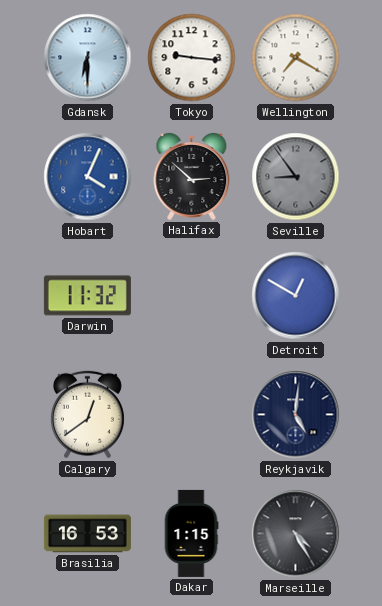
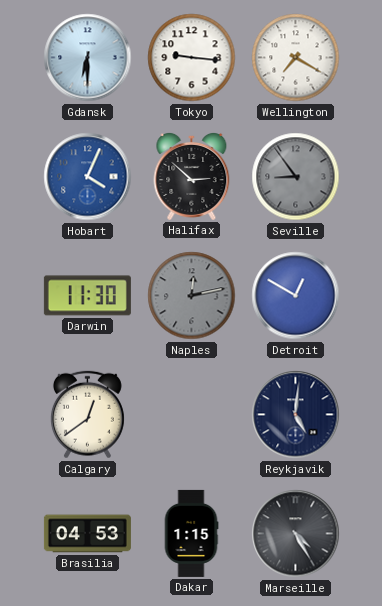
Darwin: 11:32 -> 11:30 (87, 296)
Naples: none -> 12:13 (192, 296)
Brasilia: 16:53 -> 04:53 (87, 534)
